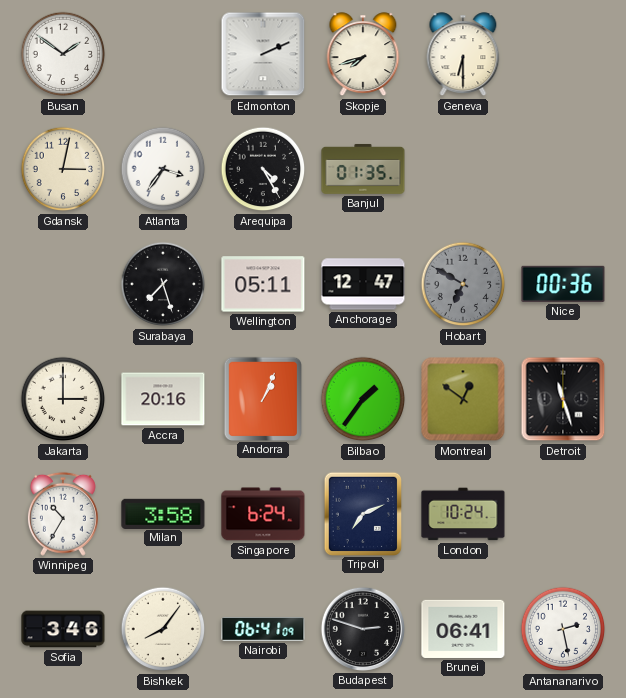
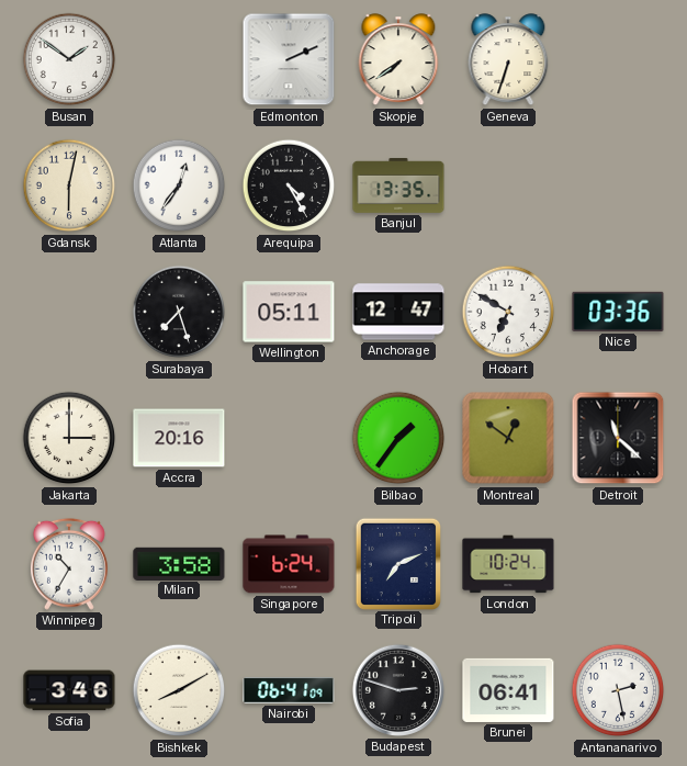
Skopje: 7:42 -> 7:39 (398, 60)
Geneva: 6:30 -> 6:33 (508, 60)
Gdansk: 3:02 -> 6:02 (69, 185)
Atlanta: 3:36 -> 12:36 (179, 185)
Banjul: 01:35 -> 13:35 (398, 185)
Hobart dial: grey -> white (508, 312)
Nice: 00:36 -> 03:36 (618, 312)
Andorra: 1:04 -> none (262, 398)
Detroit: 11:27 -> 11:22 (618, 438)
Bishkek: 8:06 -> 8:10 (179, 690)
